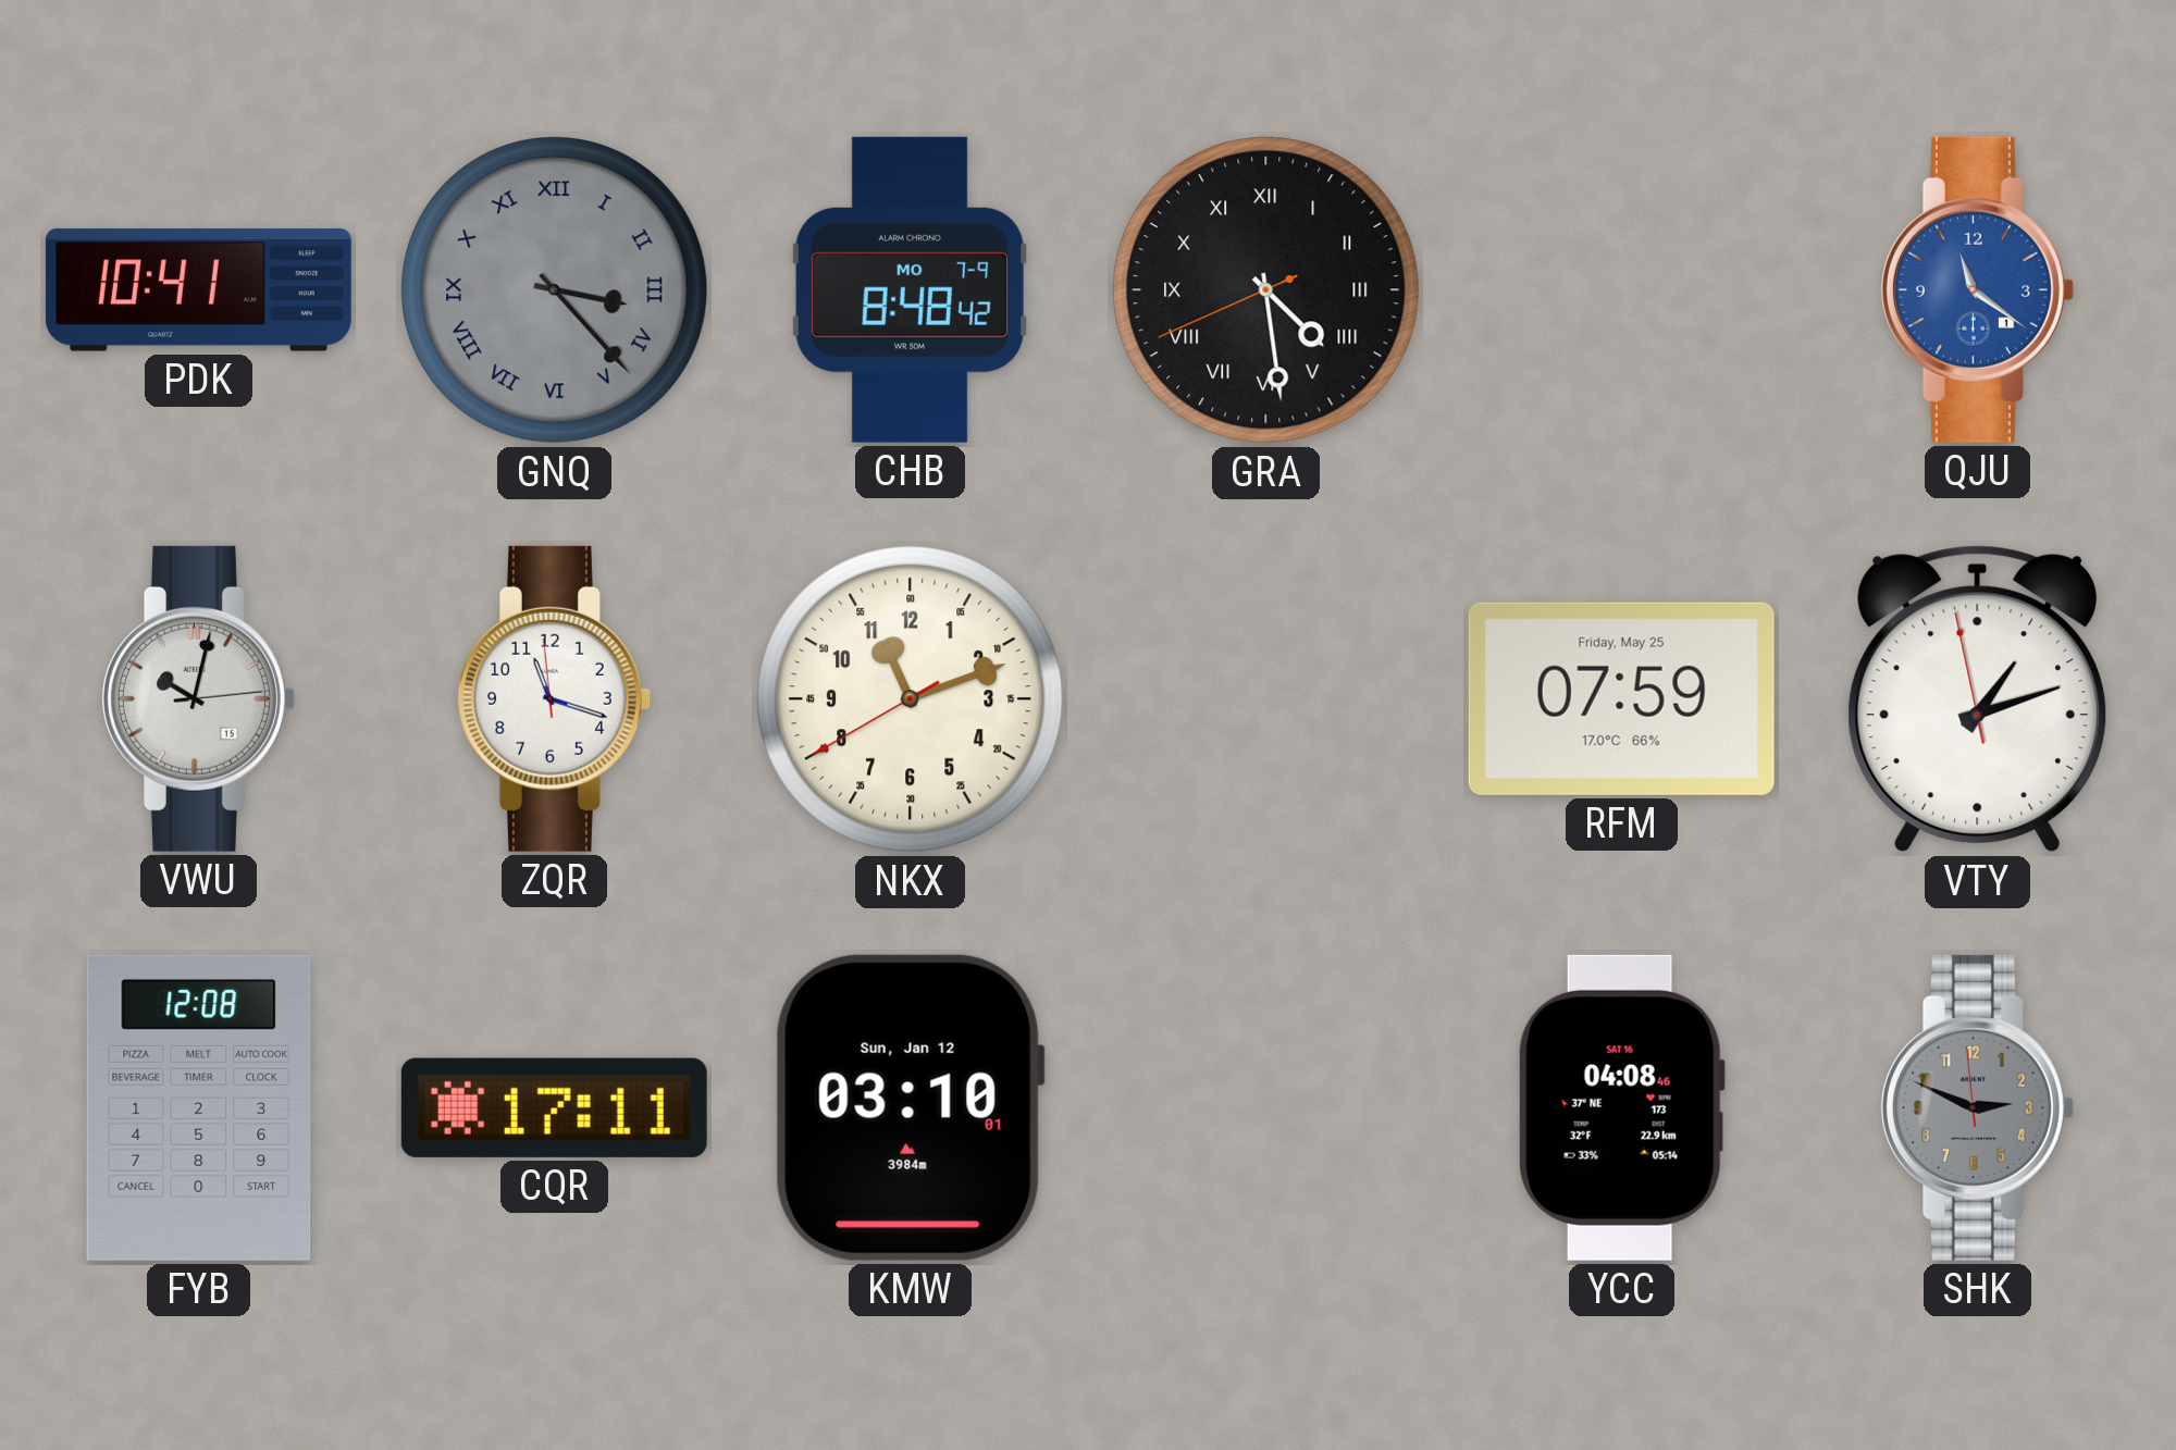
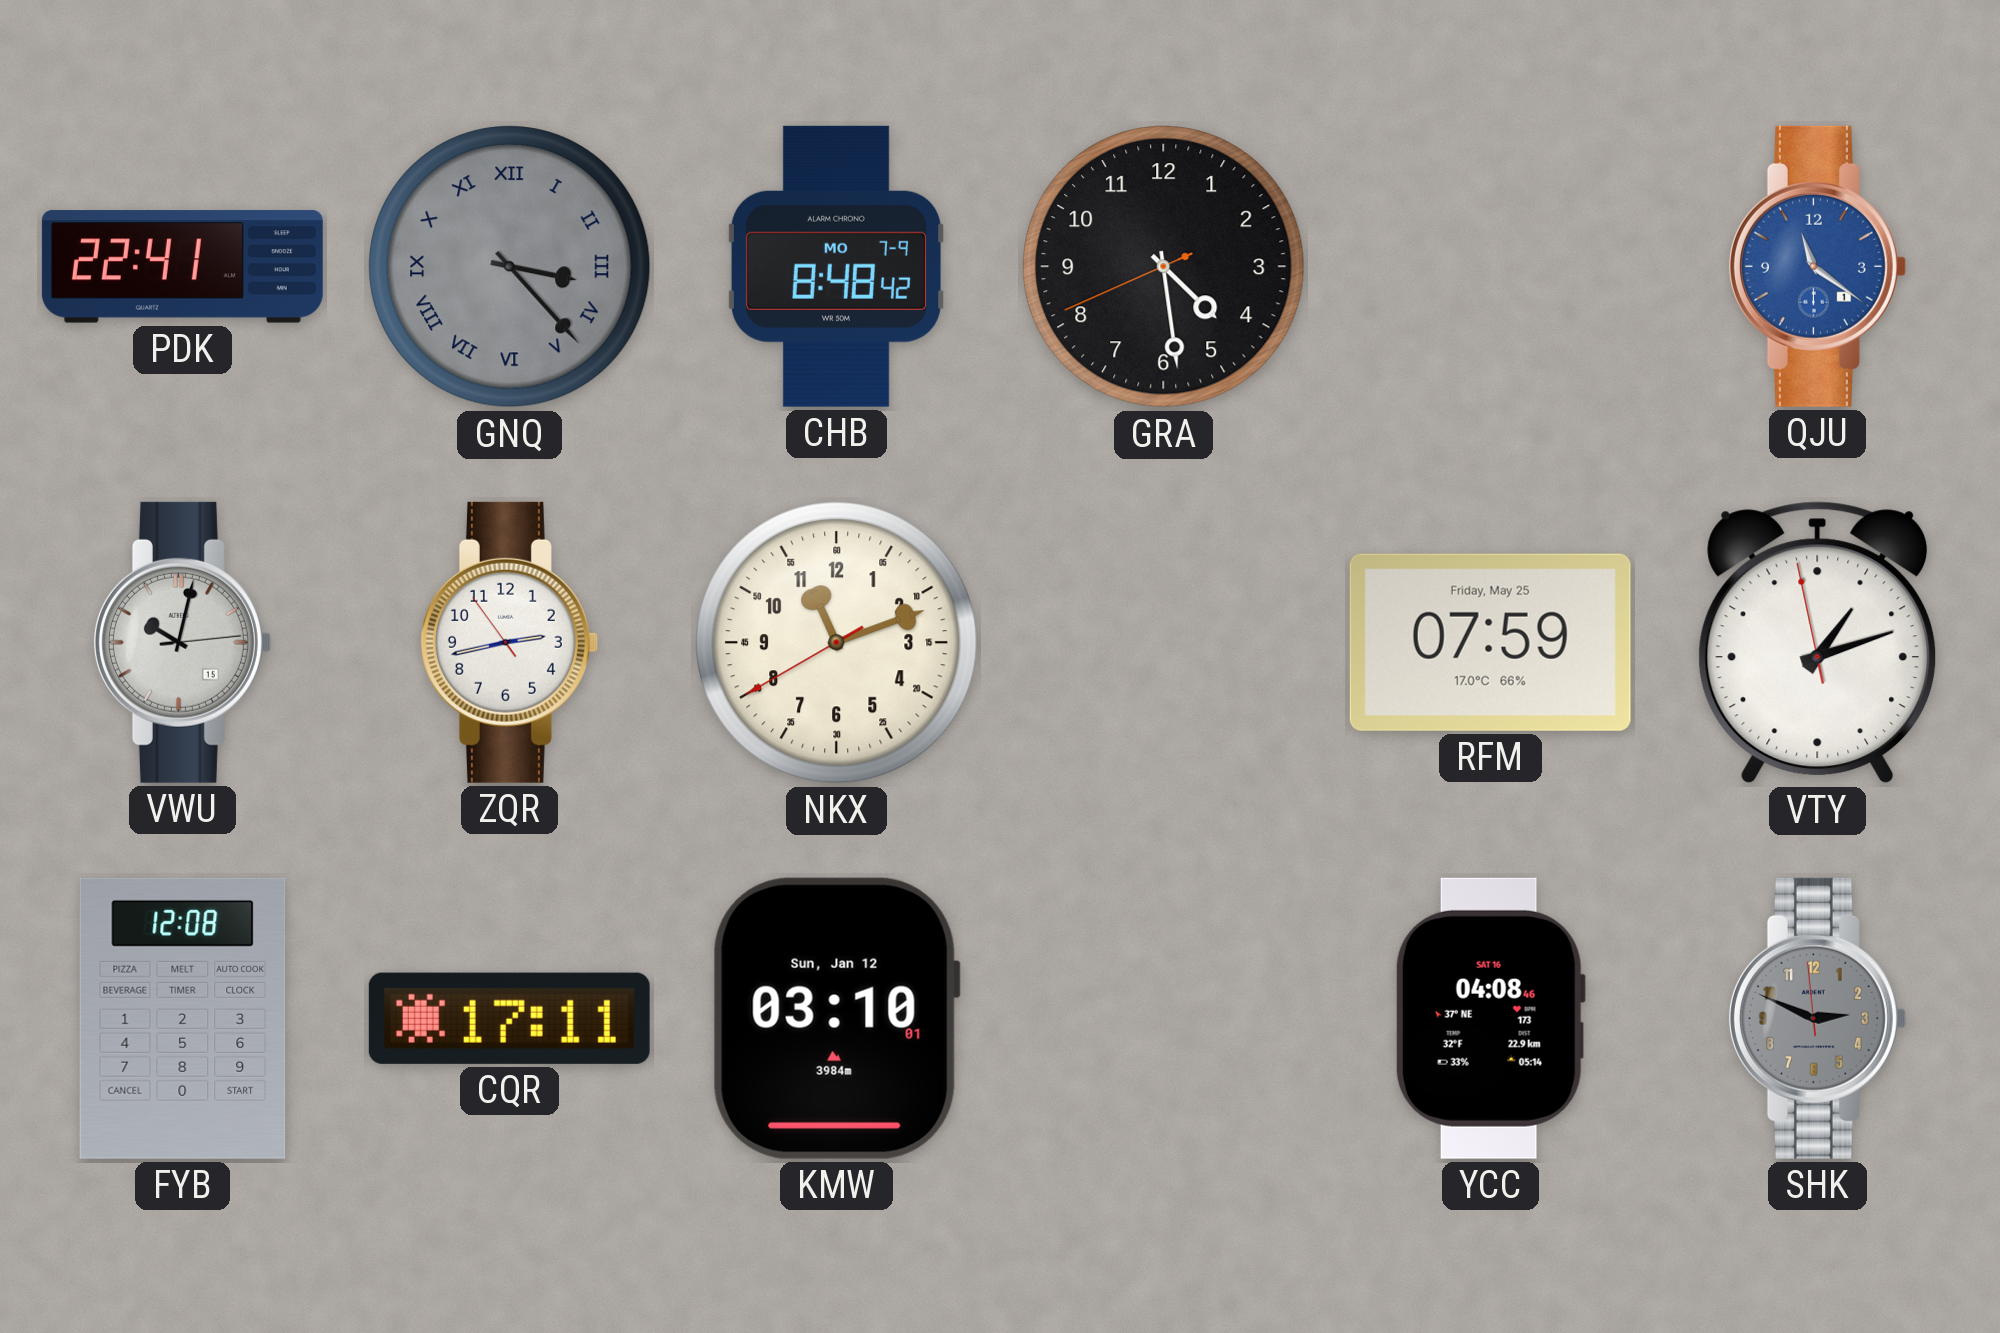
PDK: 10:41 -> 22:41 (182, 267)
GRA numerals: Roman -> Arabic (1164, 267)
ZQR: 11:17 -> 2:42 (509, 642)
